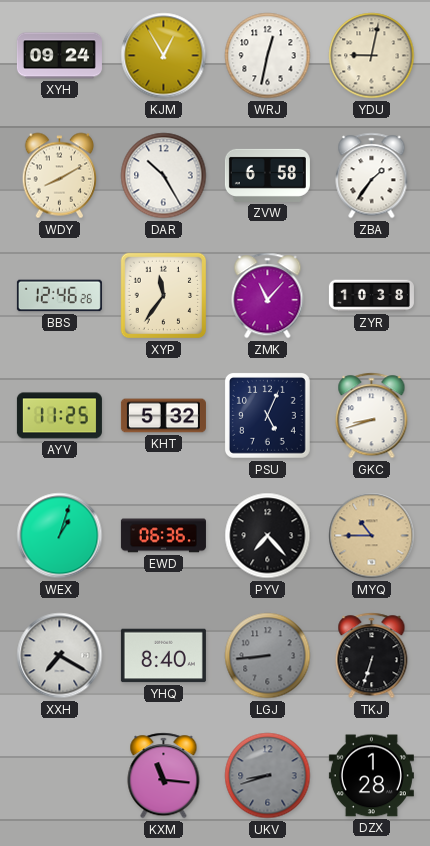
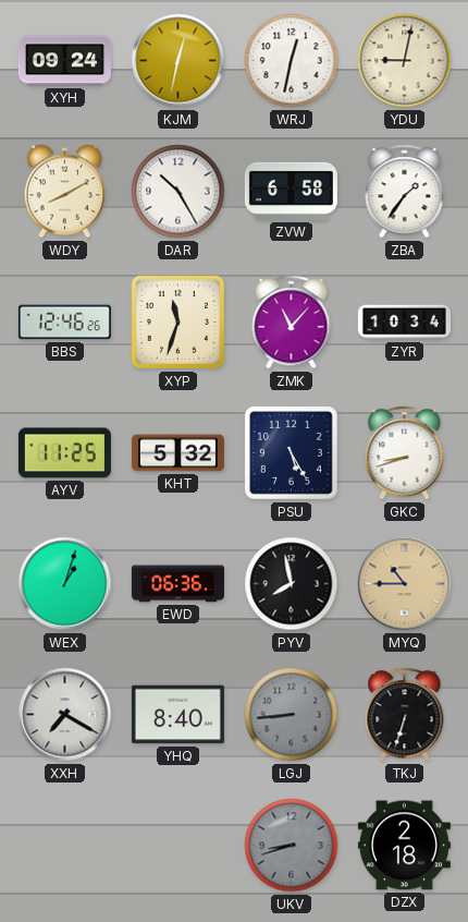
KJM: 12:55 -> 12:32 (178, 61)
XYP: 11:36 -> 11:33 (178, 323)
ZYR: 10:38 -> 10:34 (404, 323)
PSU: 5:04 -> 5:25 (291, 452)
PYV: 7:23 -> 7:58 (292, 584)
KXM: 11:16 -> none (164, 776)
DZX: 1:28 -> 2:18 (404, 846)
